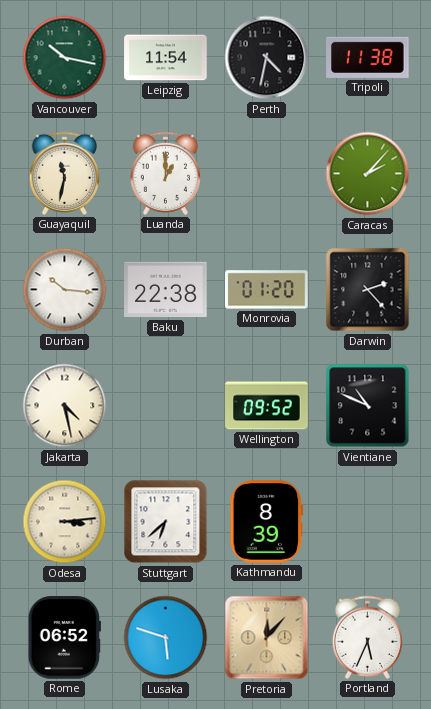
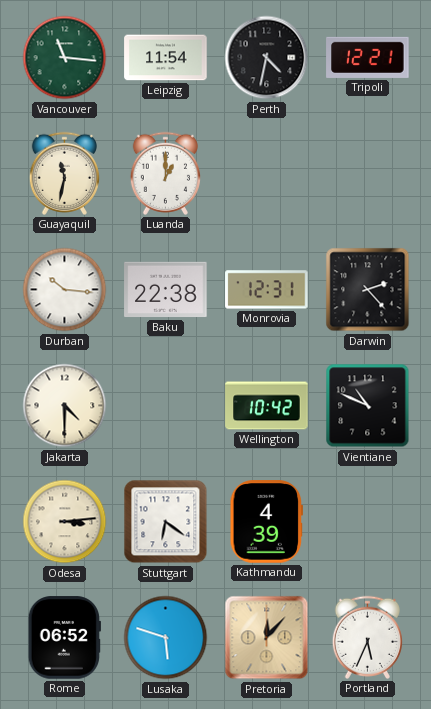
Vancouver: 10:17 -> 11:16 (65, 58)
Tripoli: 11:38 -> 12:21 (368, 57)
Caracas: 2:07 -> none (368, 174)
Monrovia: 01:20 -> 12:31 (267, 290)
Jakarta: 4:28 -> 4:30 (65, 406)
Wellington: 09:52 -> 10:42 (267, 406)
Stuttgart: 6:38 -> 6:21 (166, 522)
Kathmandu: 8:39 -> 4:39 (267, 522)
